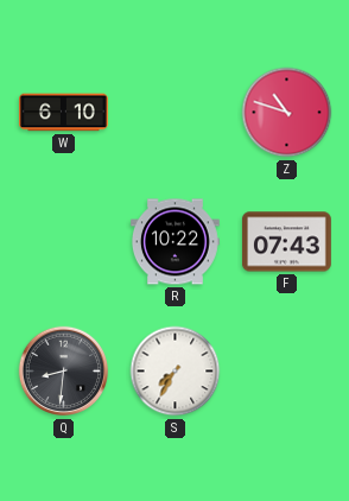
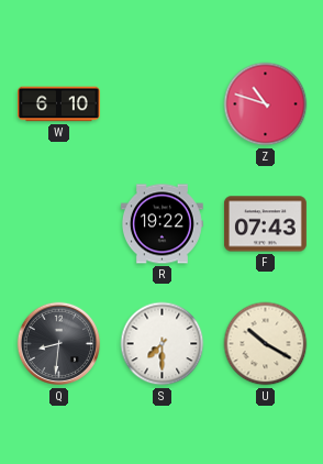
R: 10:22 -> 19:22 (161, 224)
S: 7:35 -> 7:30 (163, 344)
U: none -> 10:20 (266, 344)
